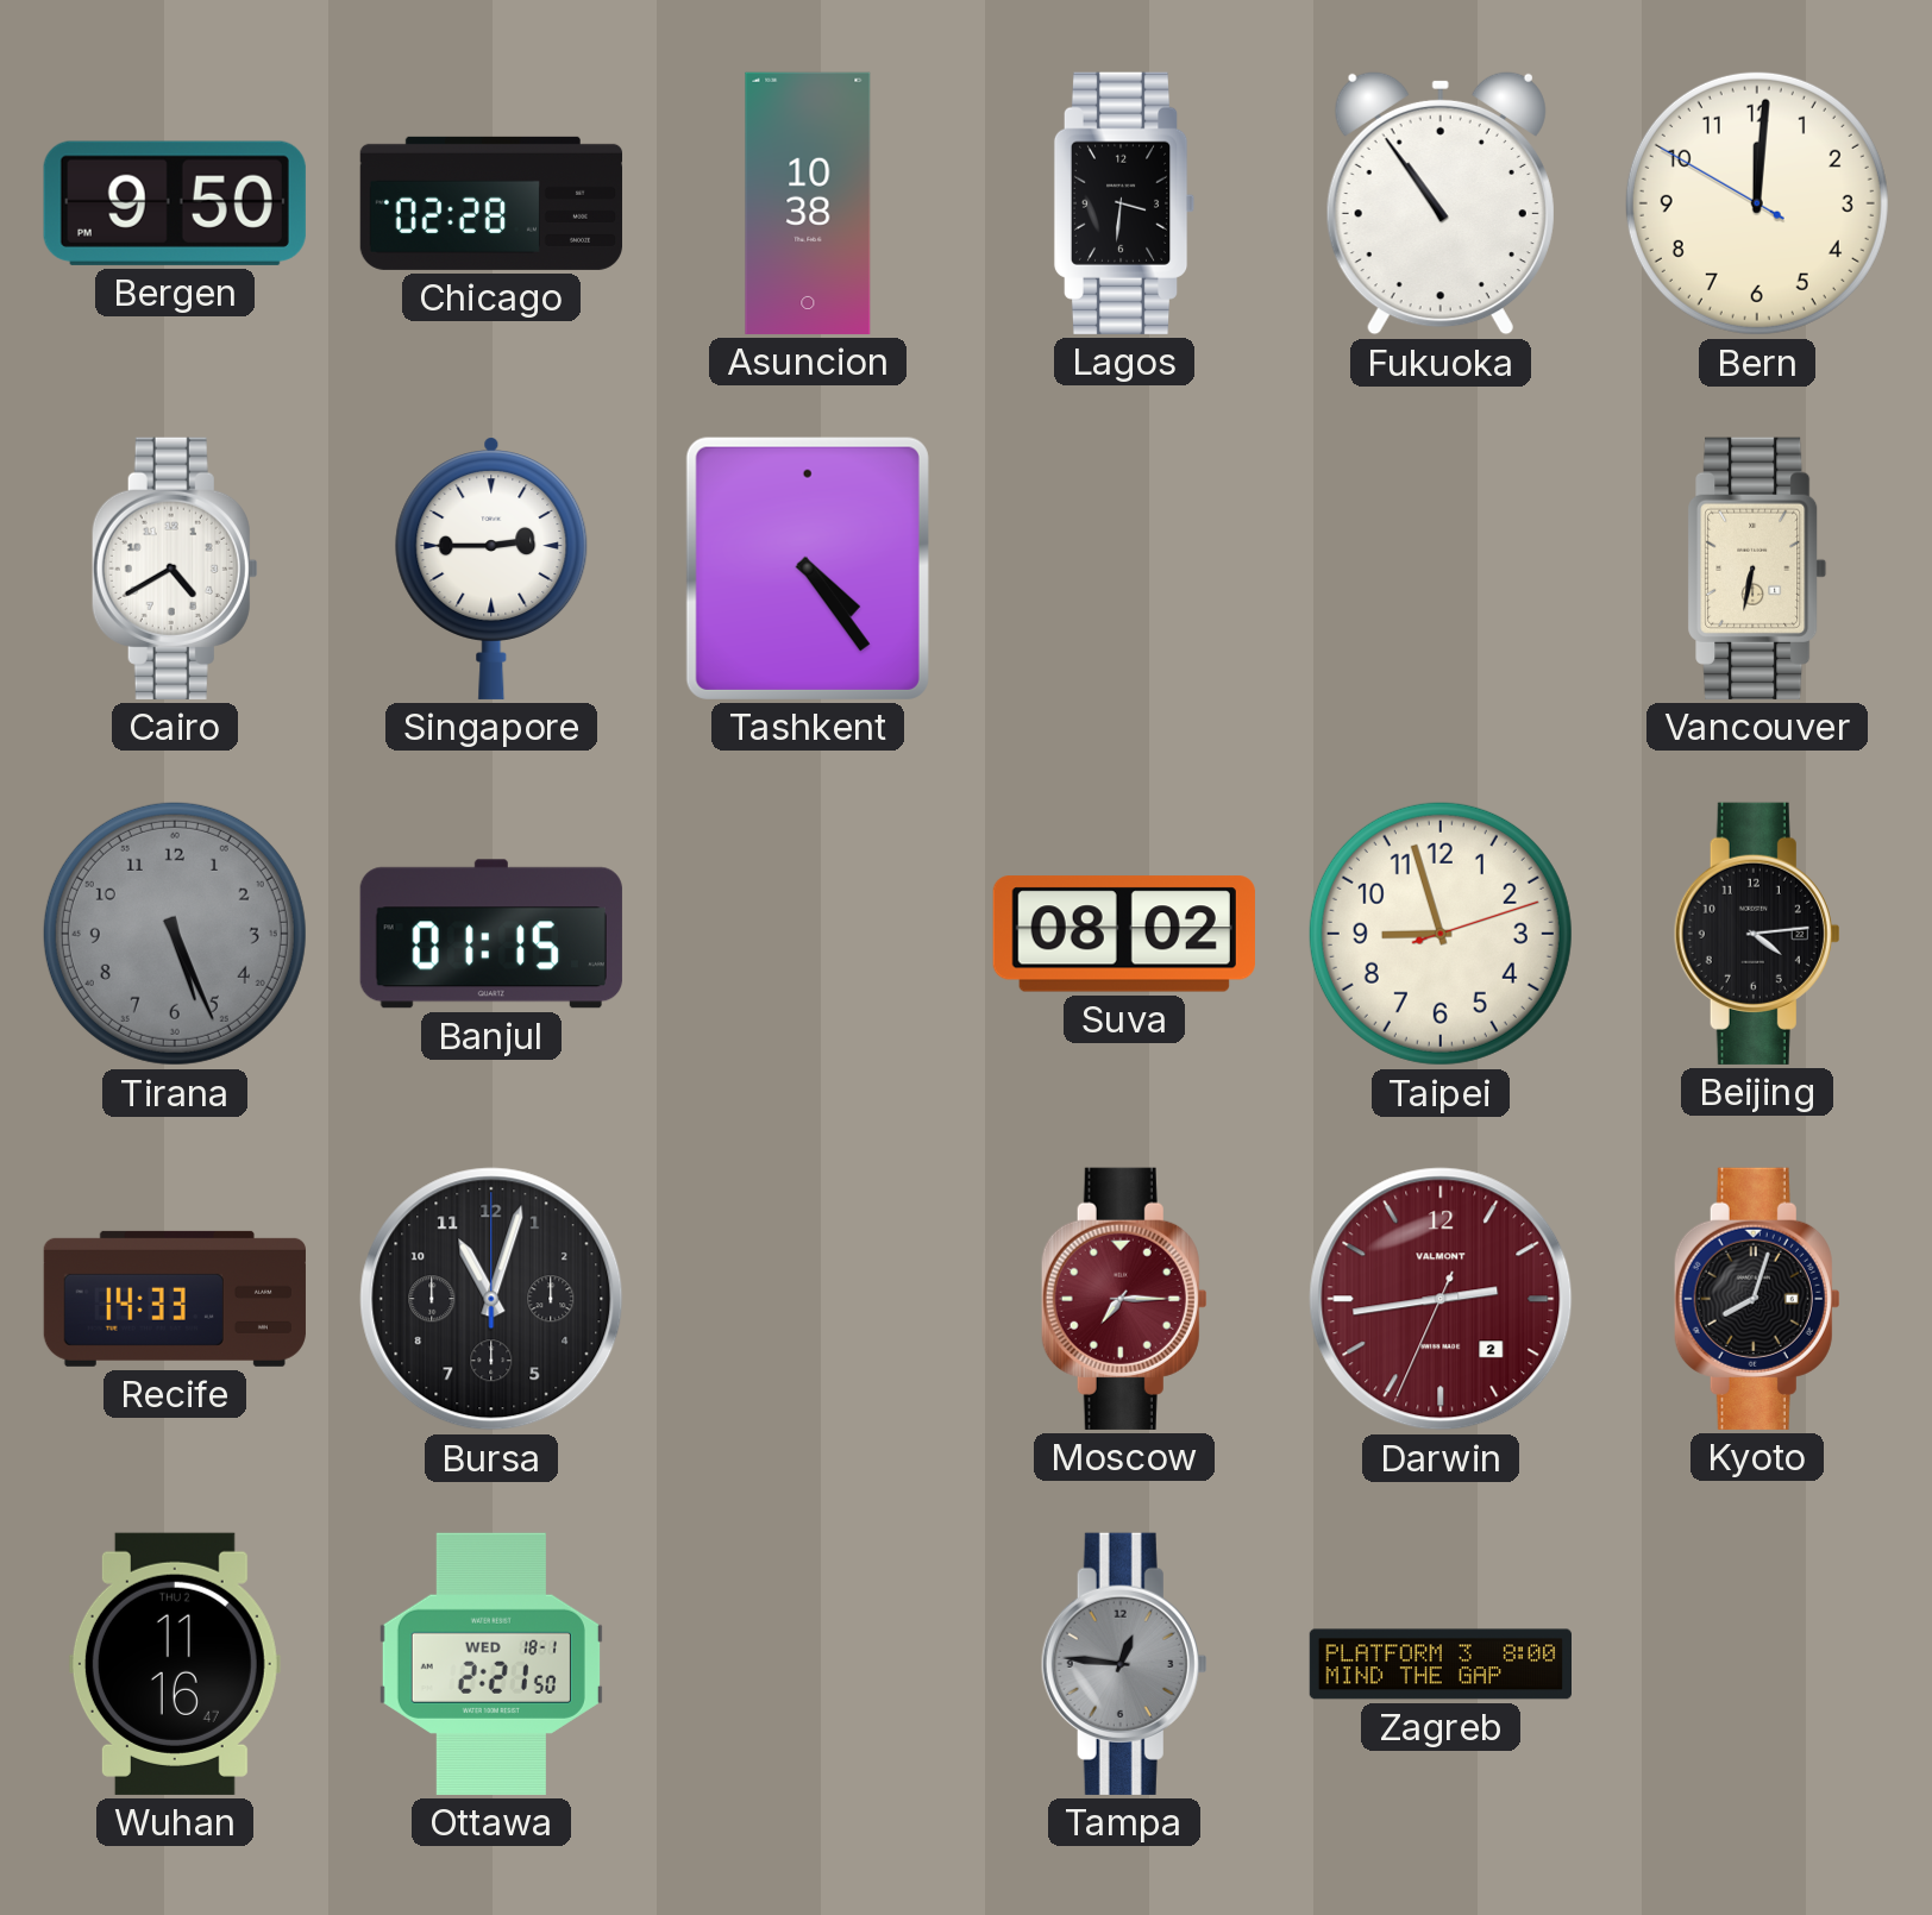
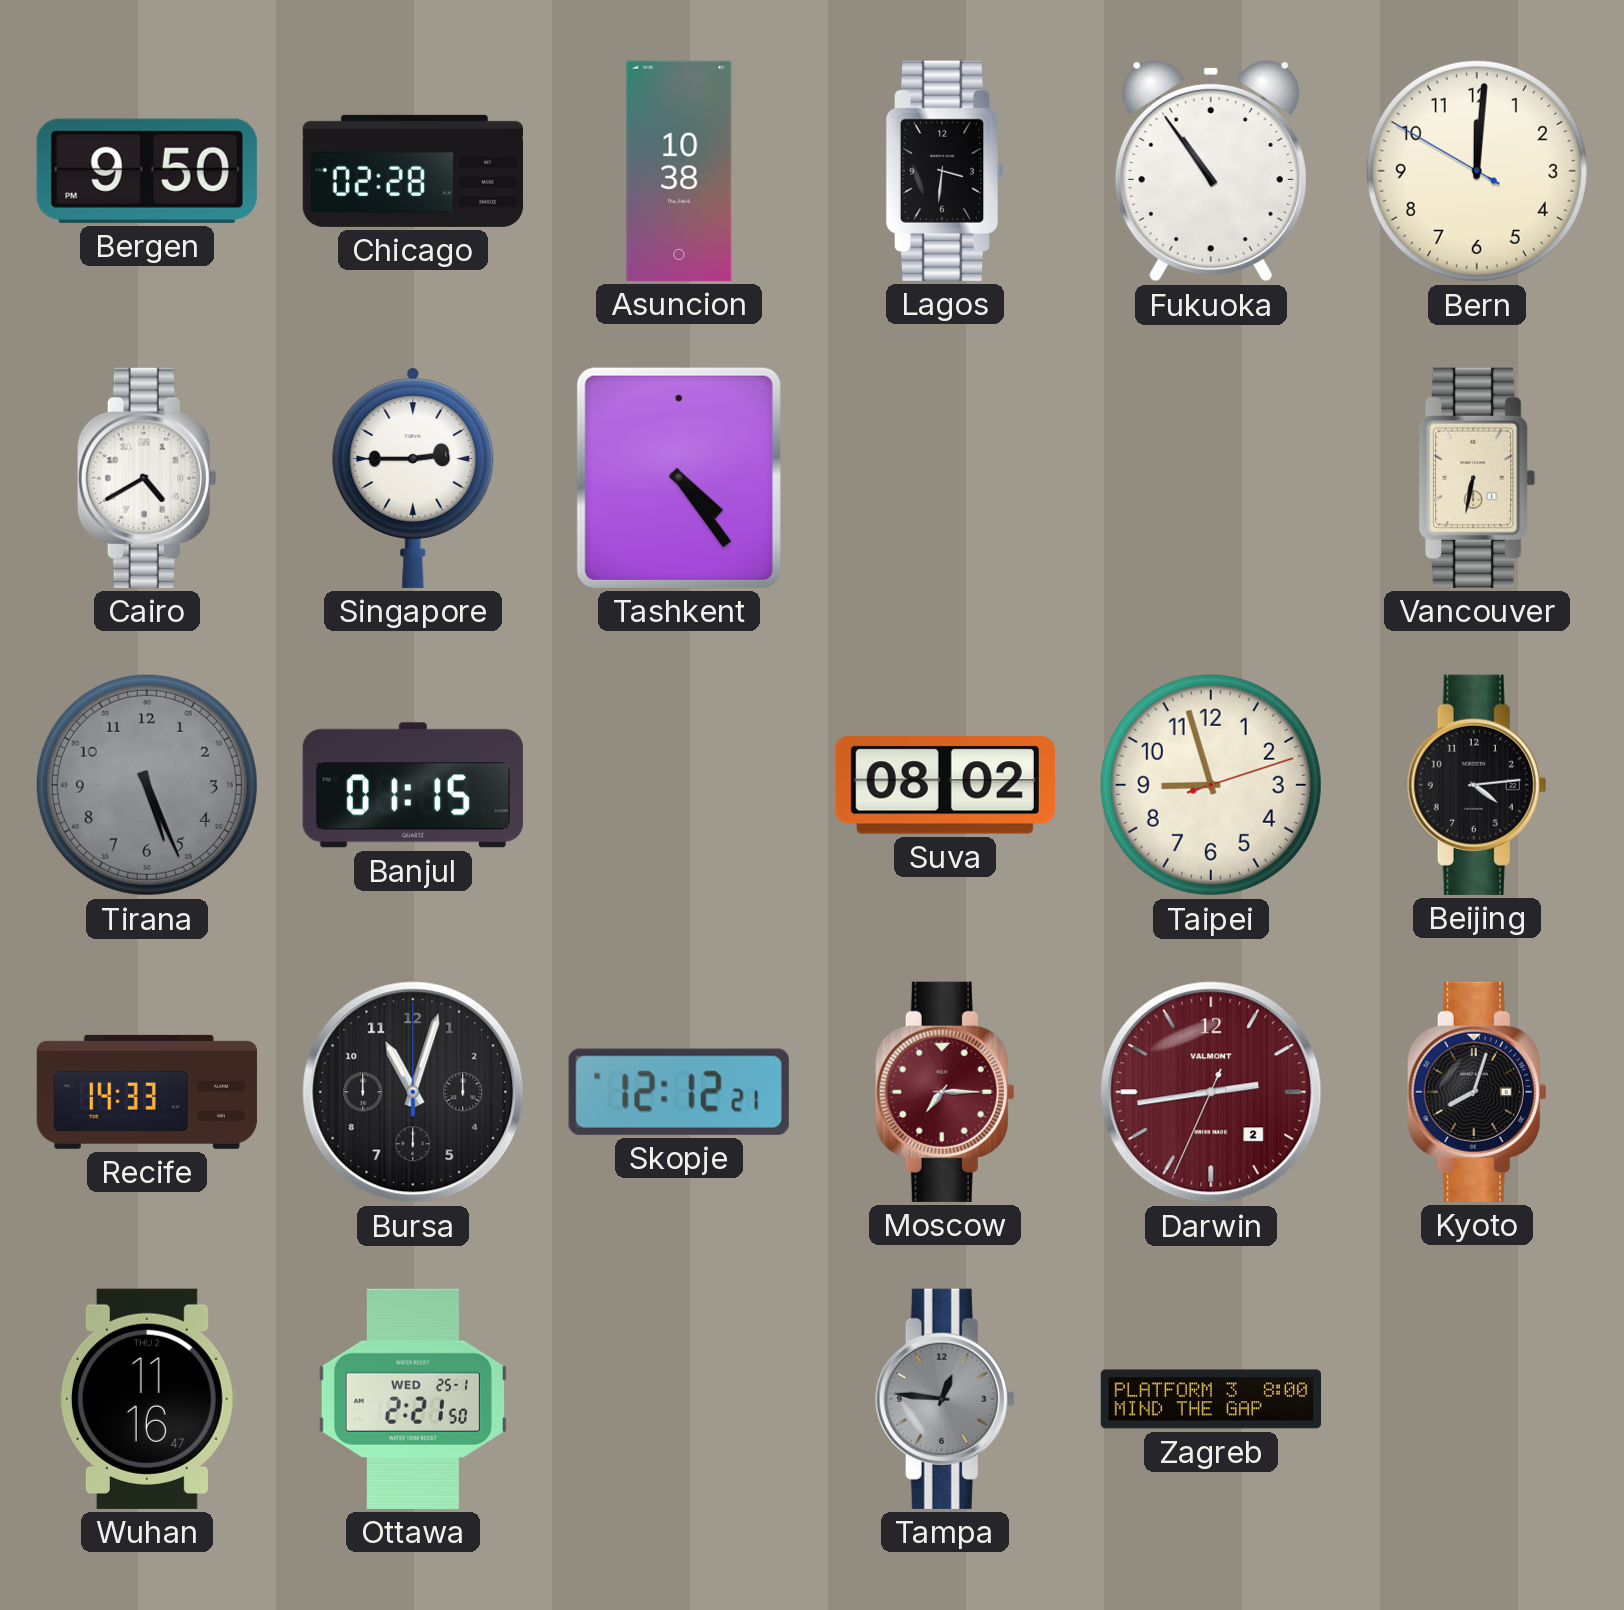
Skopje: none -> 12:12 (679, 1092)
Ottawa date: WED 18-1 -> WED 25-1 (413, 1399)
